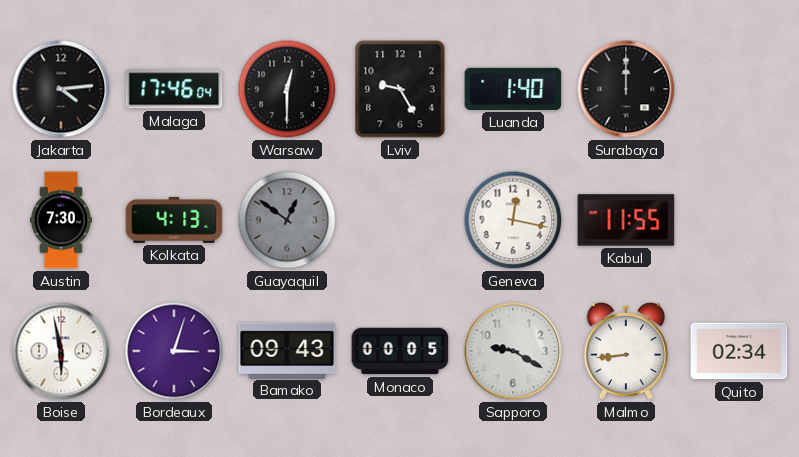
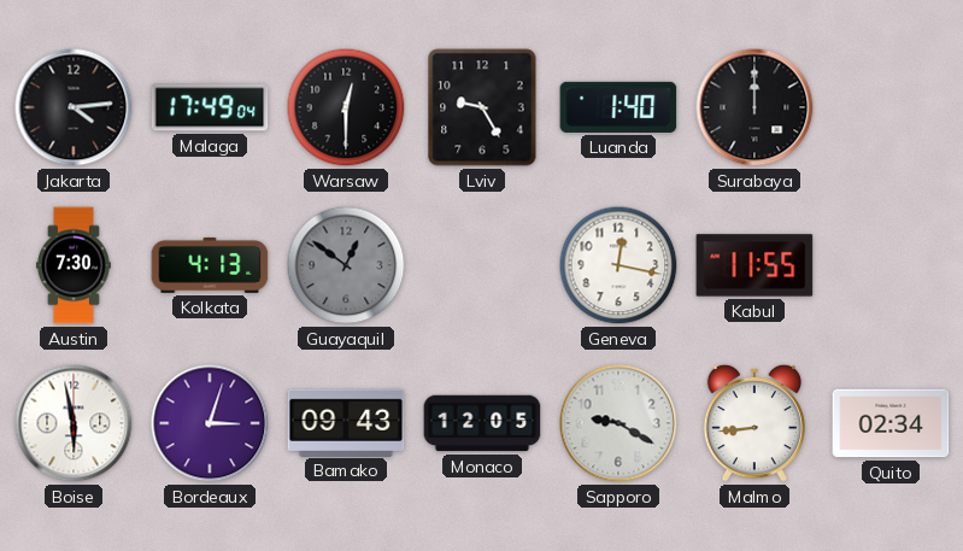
Malaga: 17:46 -> 17:49 (210, 107)
Monaco: 00:05 -> 12:05 (482, 423)
